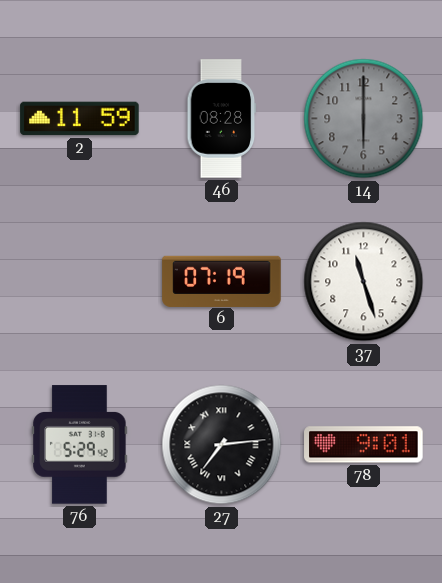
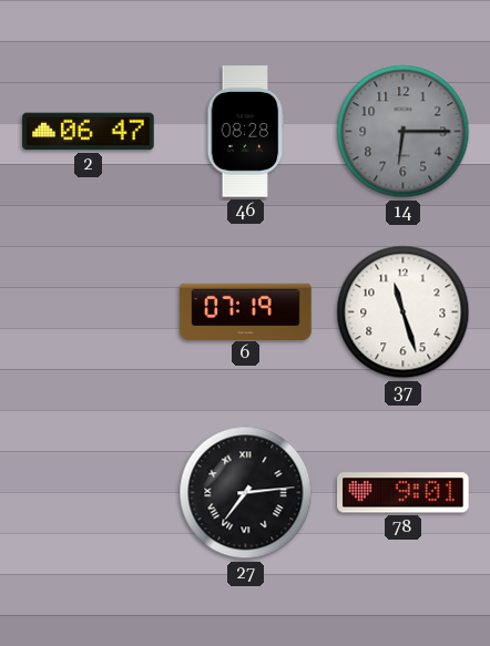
2: 11:59 -> 06:47 (89, 132)
14: 6:00 -> 6:15 (404, 132)
76: 5:29 -> none (80, 445)
